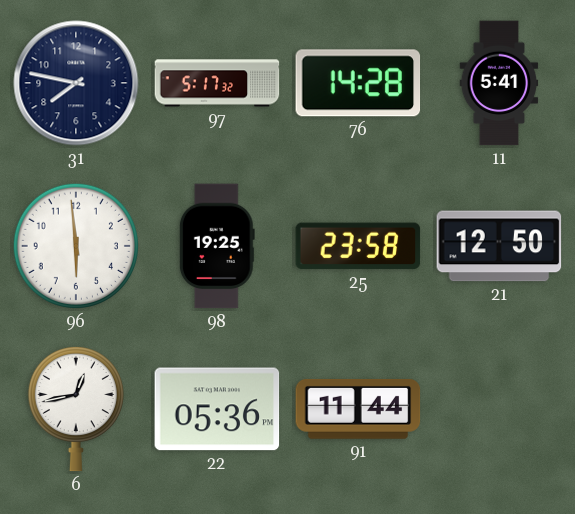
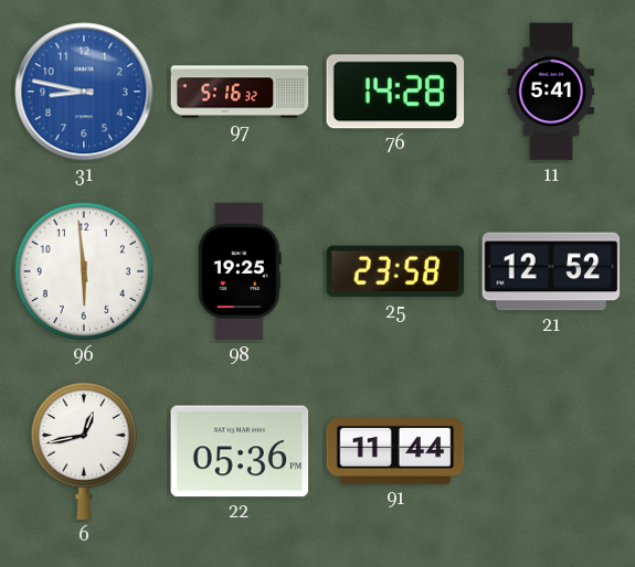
31: 7:47 -> 8:47 (84, 92)
31 dial: navy -> blue (84, 92)
97: 5:17 -> 5:16 (240, 92)
21: 12:50 -> 12:52 (551, 271)
